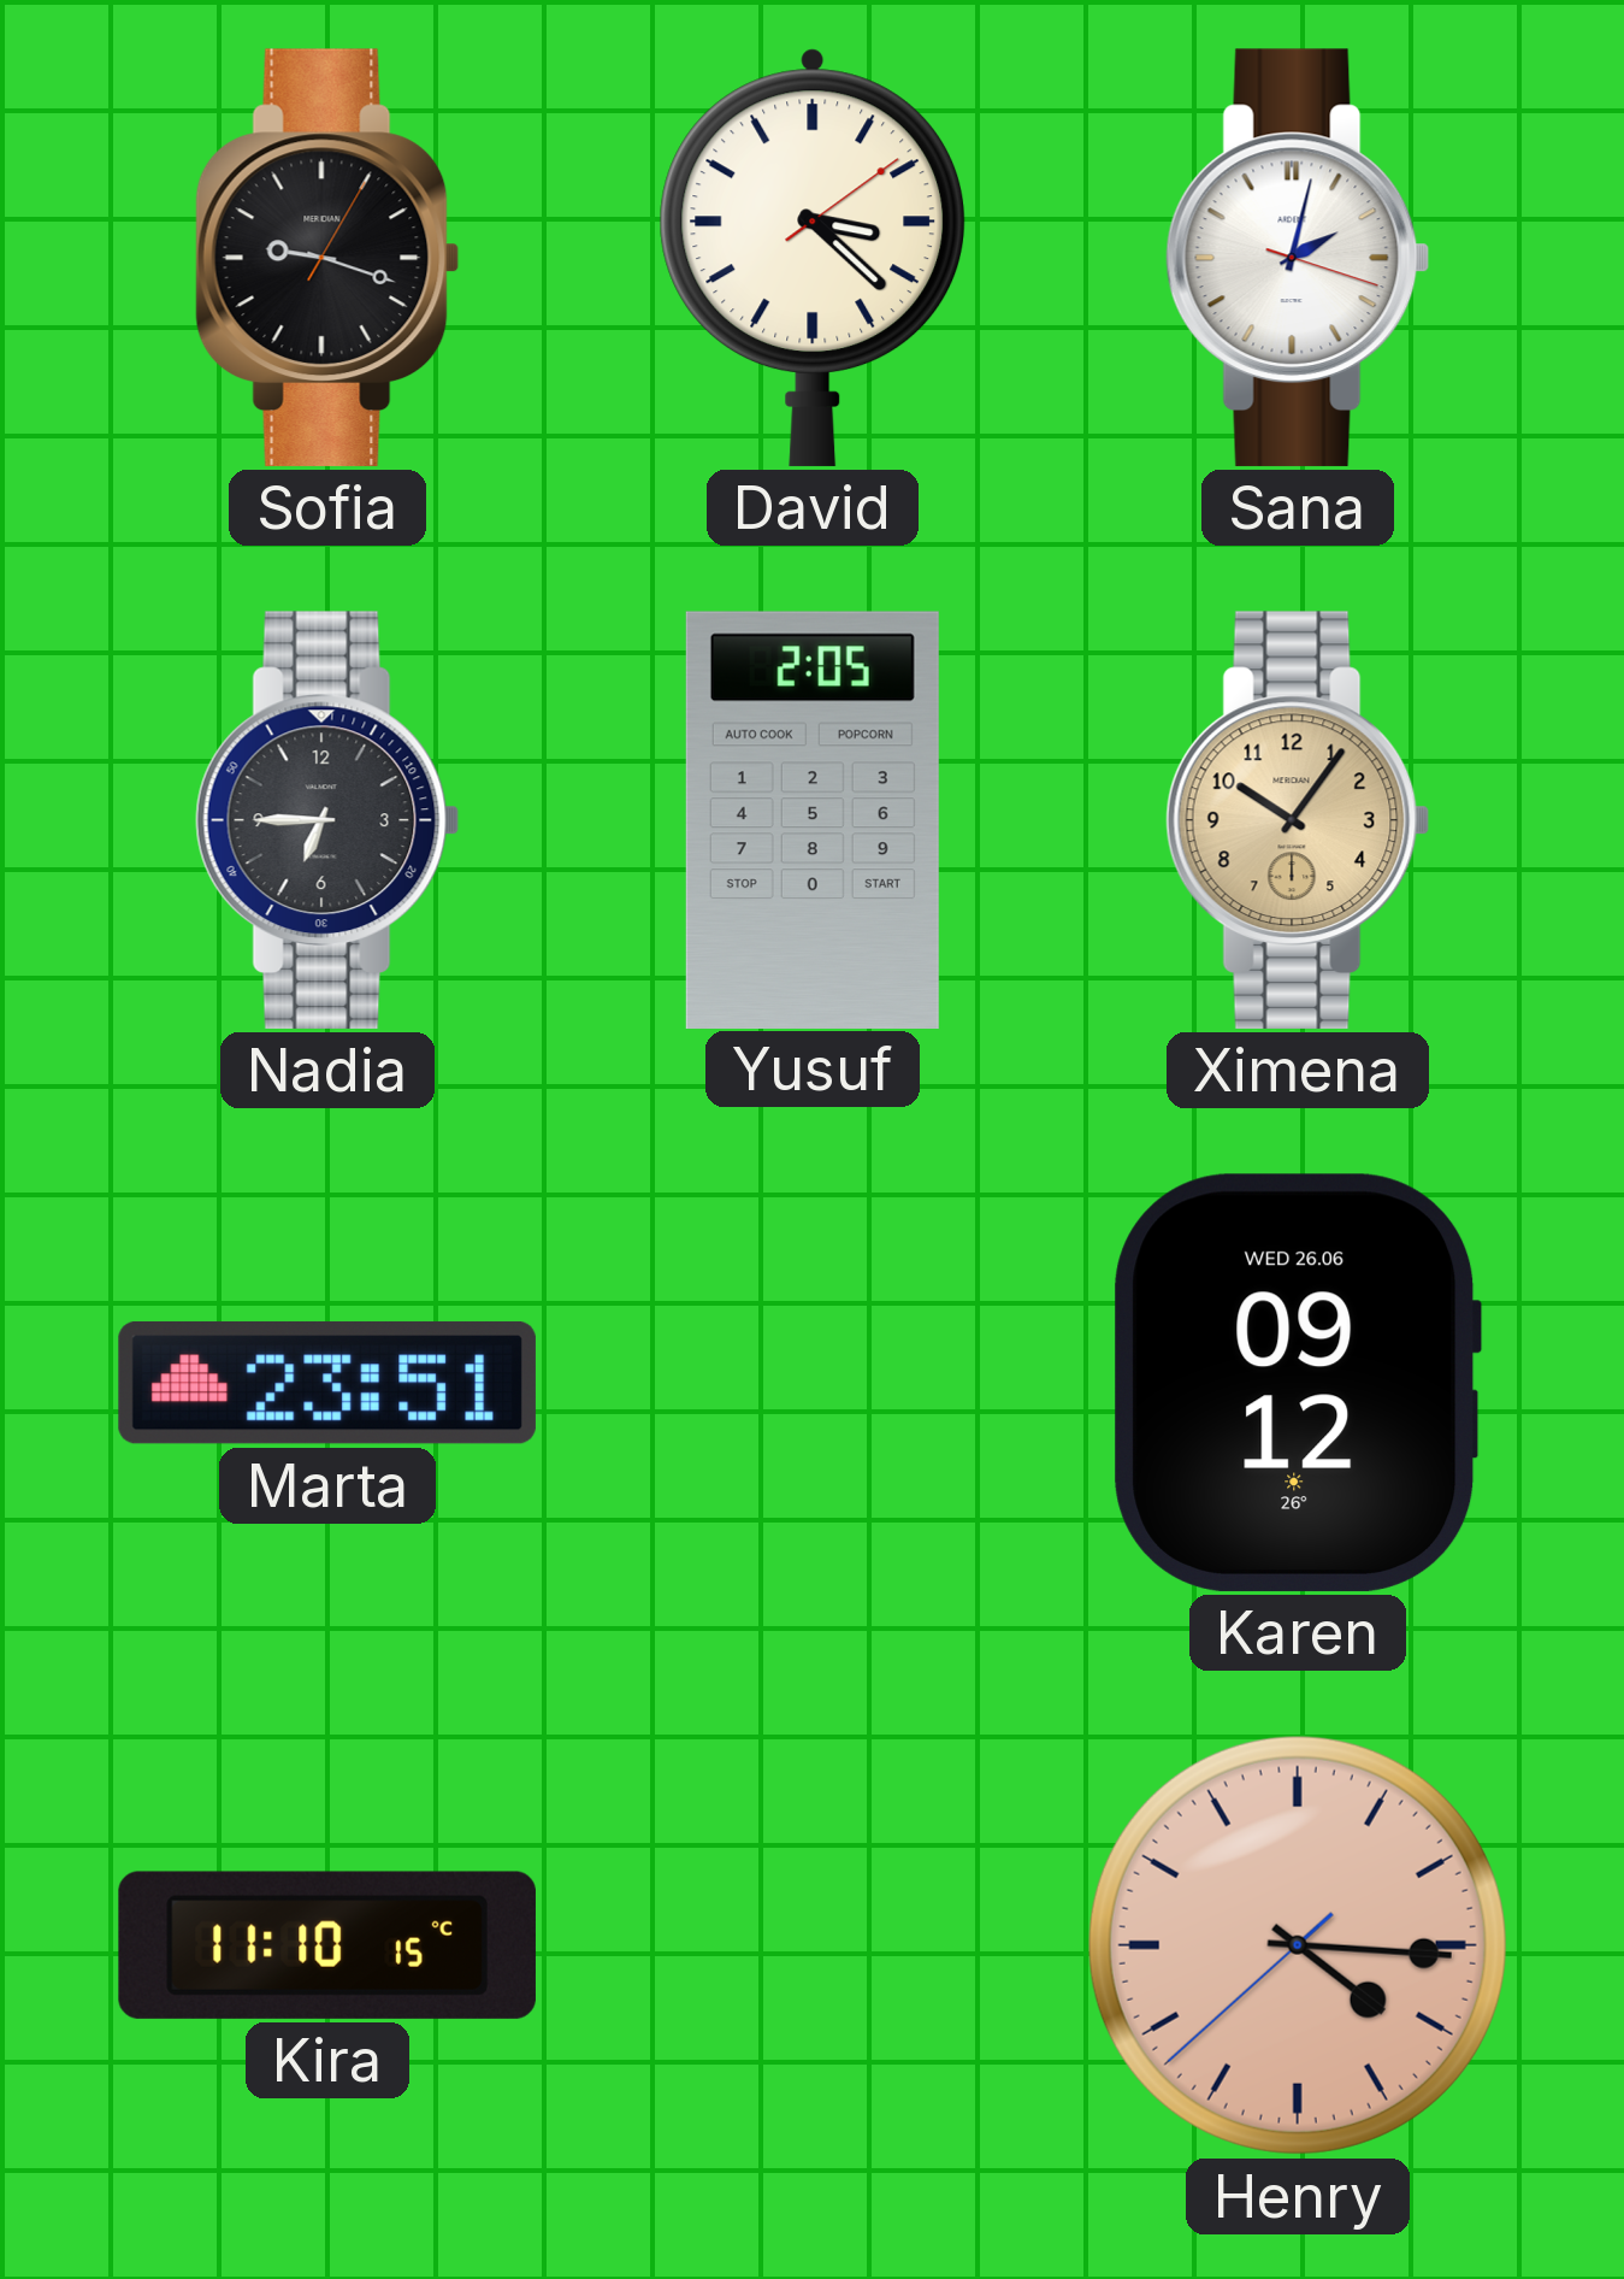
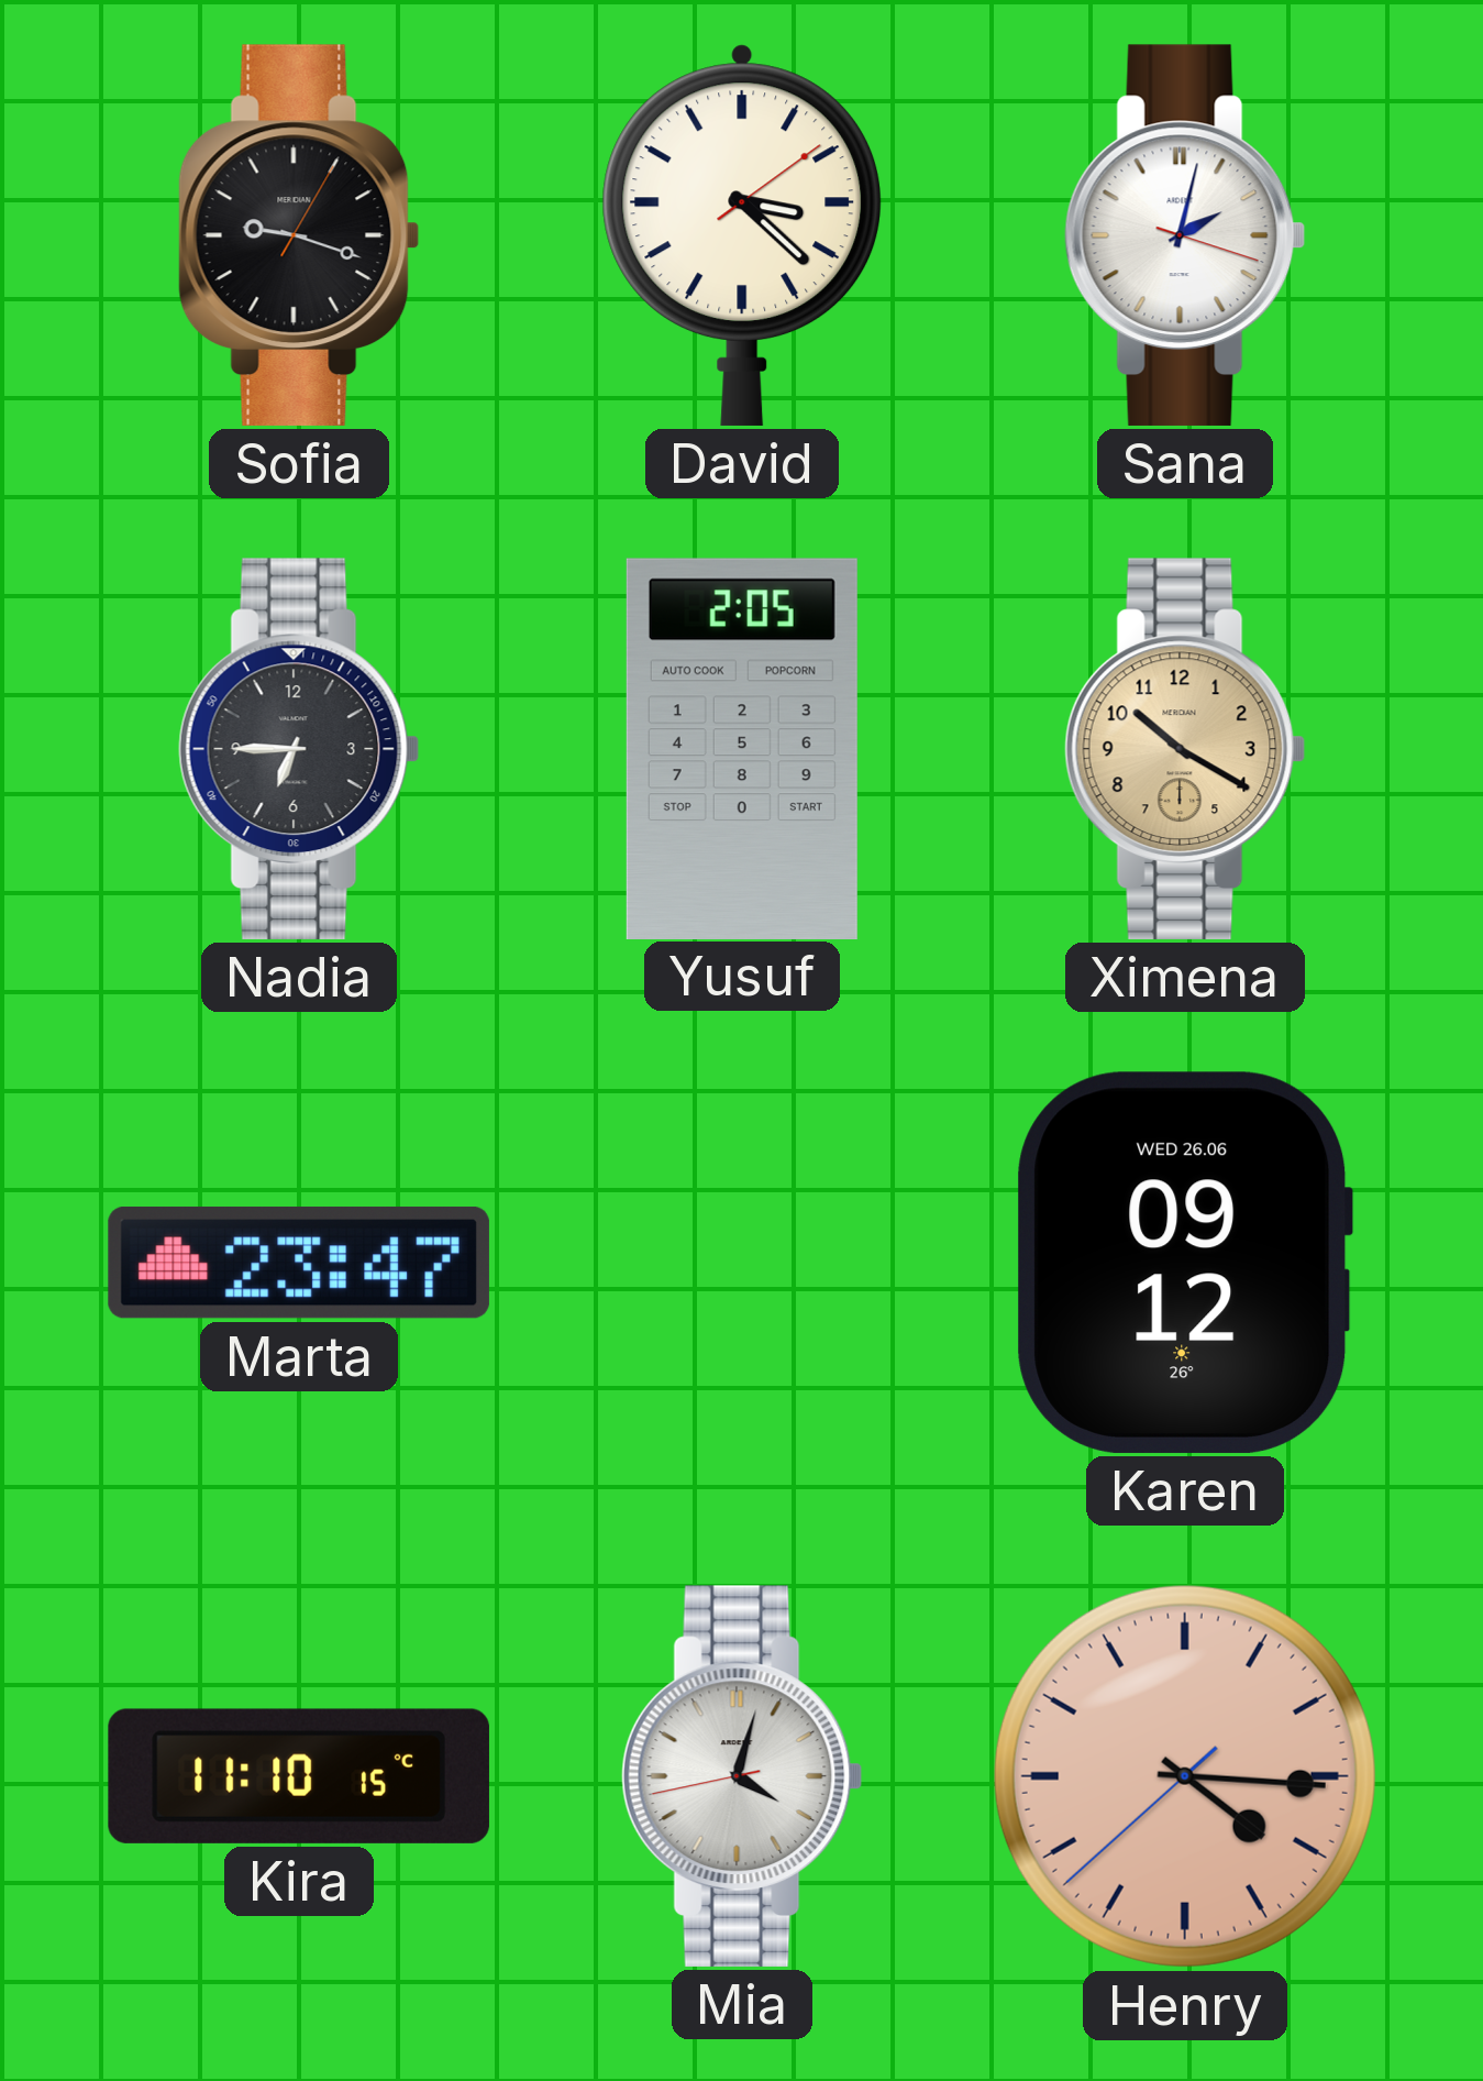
Ximena: 10:06 -> 10:20 (1185, 749)
Marta: 23:51 -> 23:47 (299, 1263)
Mia: none -> 4:02 (742, 1776)
